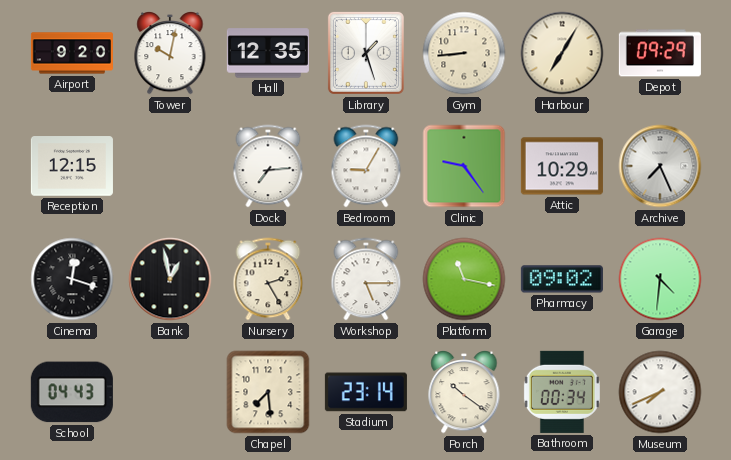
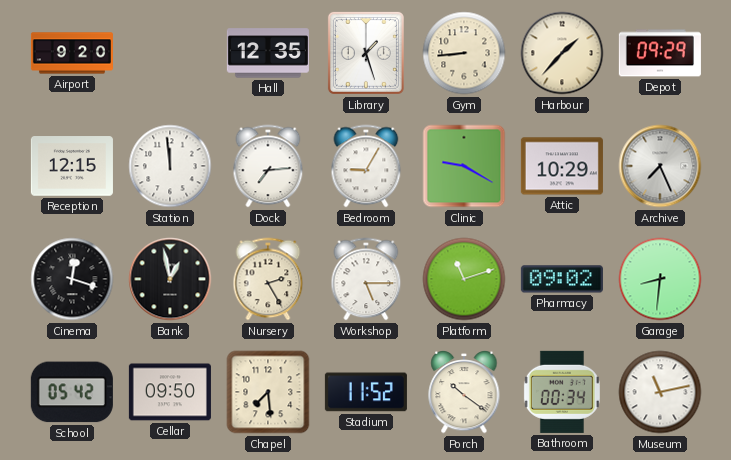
Tower: 10:02 -> none (170, 53)
Harbour: 7:05 -> 1:37 (562, 53)
Station: none -> 11:59 (170, 166)
Clinic: 9:24 -> 9:20 (464, 166)
Platform: 11:17 -> 11:12 (464, 279)
Garage: 4:31 -> 8:31 (660, 279)
School: 04:43 -> 05:42 (72, 392)
Cellar: none -> 09:50 (170, 392)
Stadium: 23:14 -> 11:52 (366, 392)
Museum: 7:41 -> 11:13 (660, 392)
